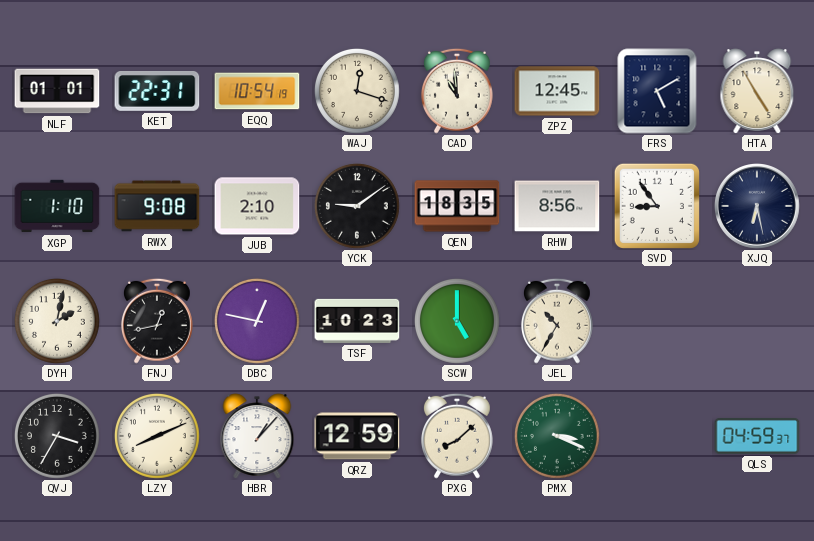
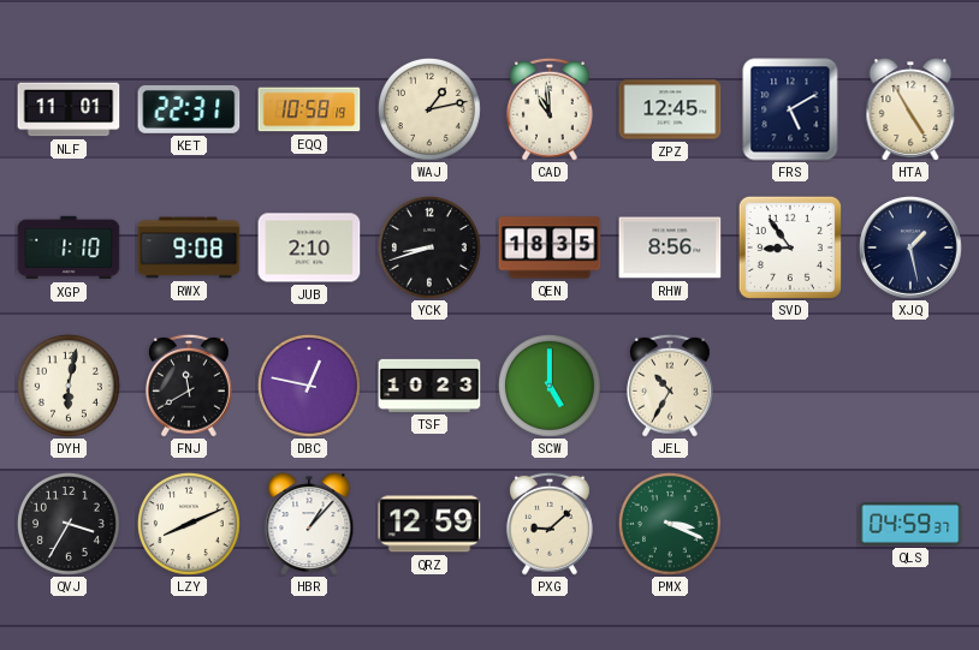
NLF: 01:01 -> 11:01 (69, 109)
EQQ: 10:54 -> 10:58 (309, 109)
WAJ: 12:18 -> 1:13 (429, 109)
YCK: 9:09 -> 8:42 (429, 248)
XJQ: 6:28 -> 1:28 (912, 249)
DYH: 2:02 -> 6:02 (69, 386)
FNJ: 12:43 -> 11:40 (189, 386)
PXG: 8:08 -> 9:08 (550, 524)
